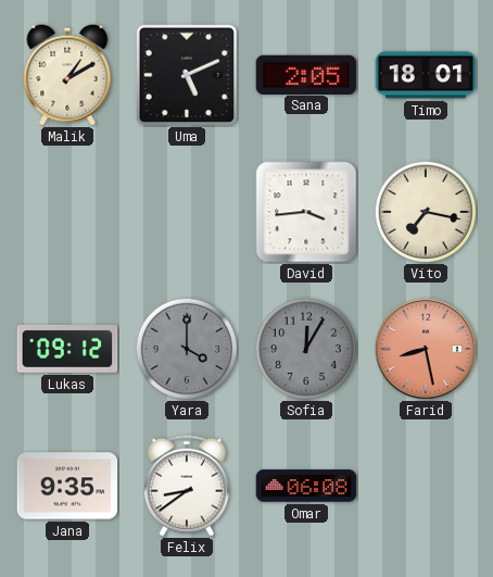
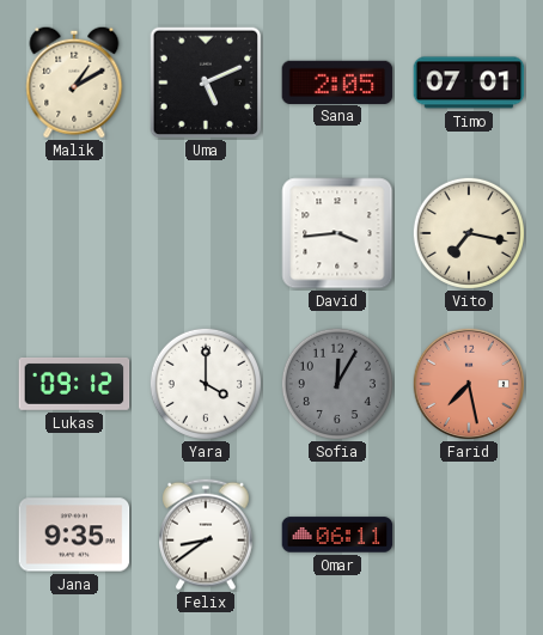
Timo: 18:01 -> 07:01 (469, 83)
Yara dial: grey -> white (206, 384)
Farid: 8:28 -> 7:28 (468, 383)
Omar: 06:08 -> 06:11 (337, 535)
